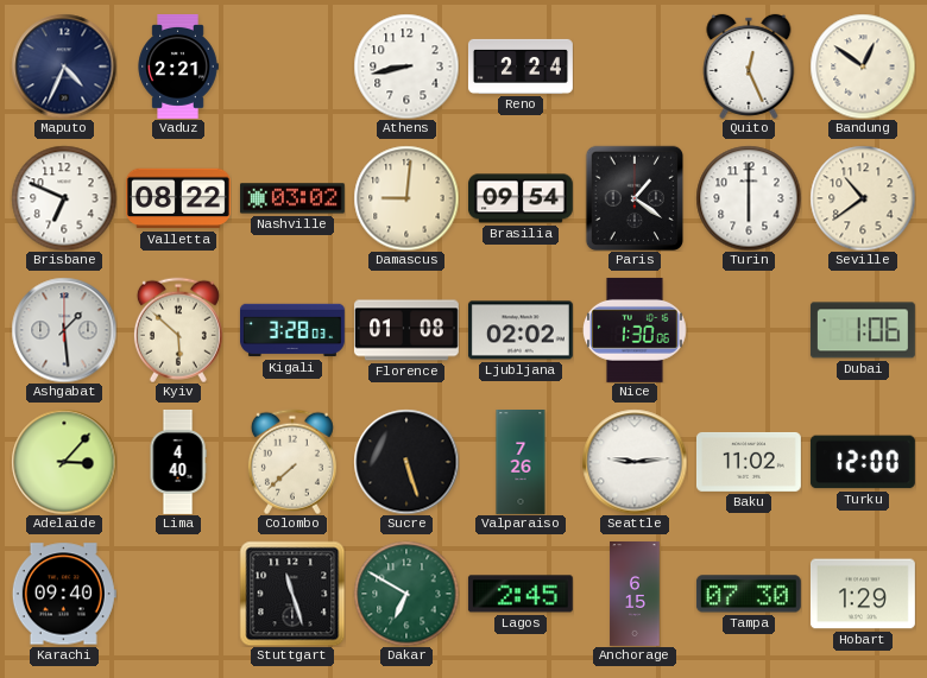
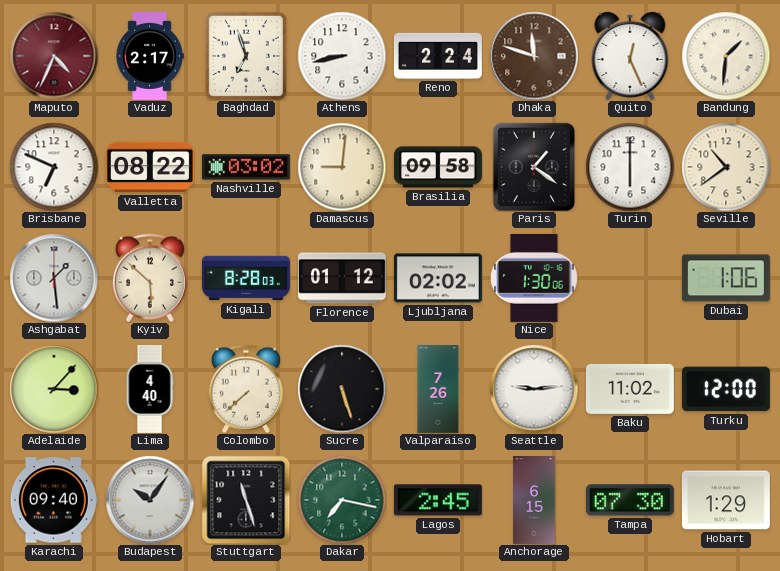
Maputo dial: navy -> burgundy (54, 56)
Vaduz: 2:21 -> 2:17 (150, 56)
Baghdad: none -> 6:57 (246, 56)
Dhaka: none -> 11:48 (534, 56)
Bandung: 12:51 -> 1:31 (726, 56)
Brasilia: 09:54 -> 09:58 (438, 167)
Kigali: 3:28 -> 8:28 (246, 278)
Florence: 01:08 -> 01:12 (342, 278)
Budapest: none -> 10:06 (150, 500)
Dakar: 6:50 -> 7:17 (342, 500)
